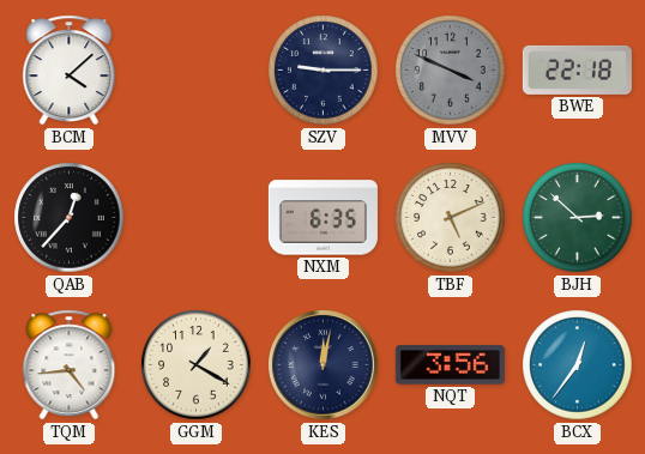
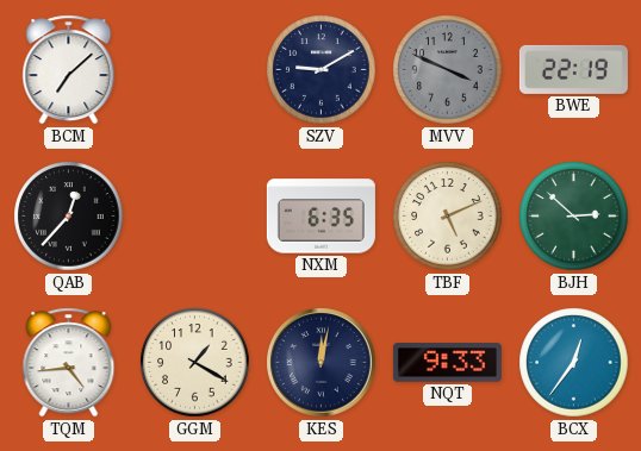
BCM: 4:08 -> 7:08 (69, 70)
SZV: 9:15 -> 9:10 (322, 70)
BWE: 22:18 -> 22:19 (573, 69)
NQT: 3:56 -> 9:33 (447, 363)
